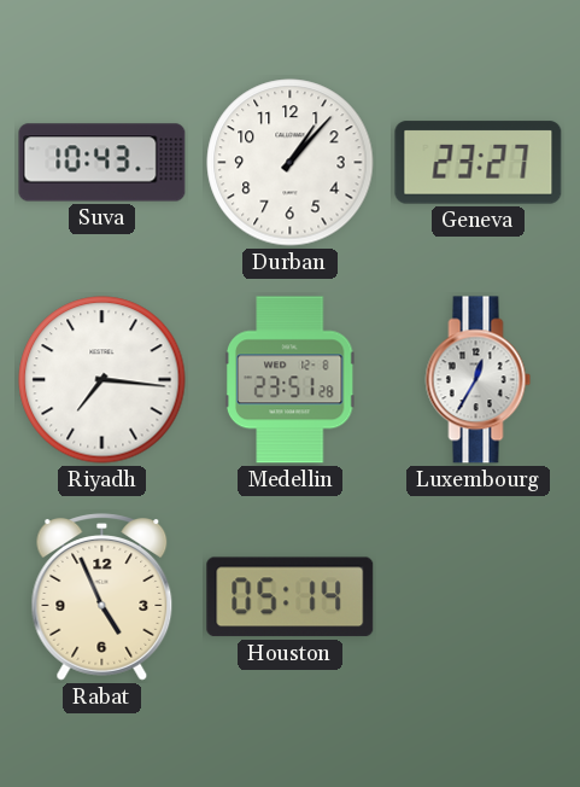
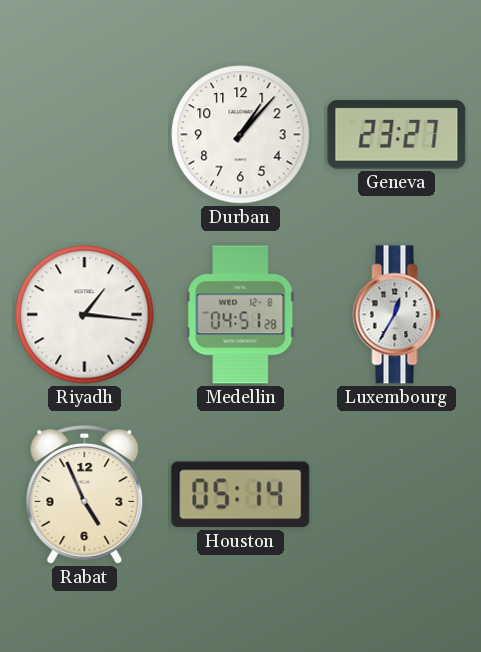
Suva: 10:43 -> none (102, 163)
Riyadh: 7:16 -> 1:16 (85, 315)
Medellin: 23:51 -> 04:51 (240, 315)
